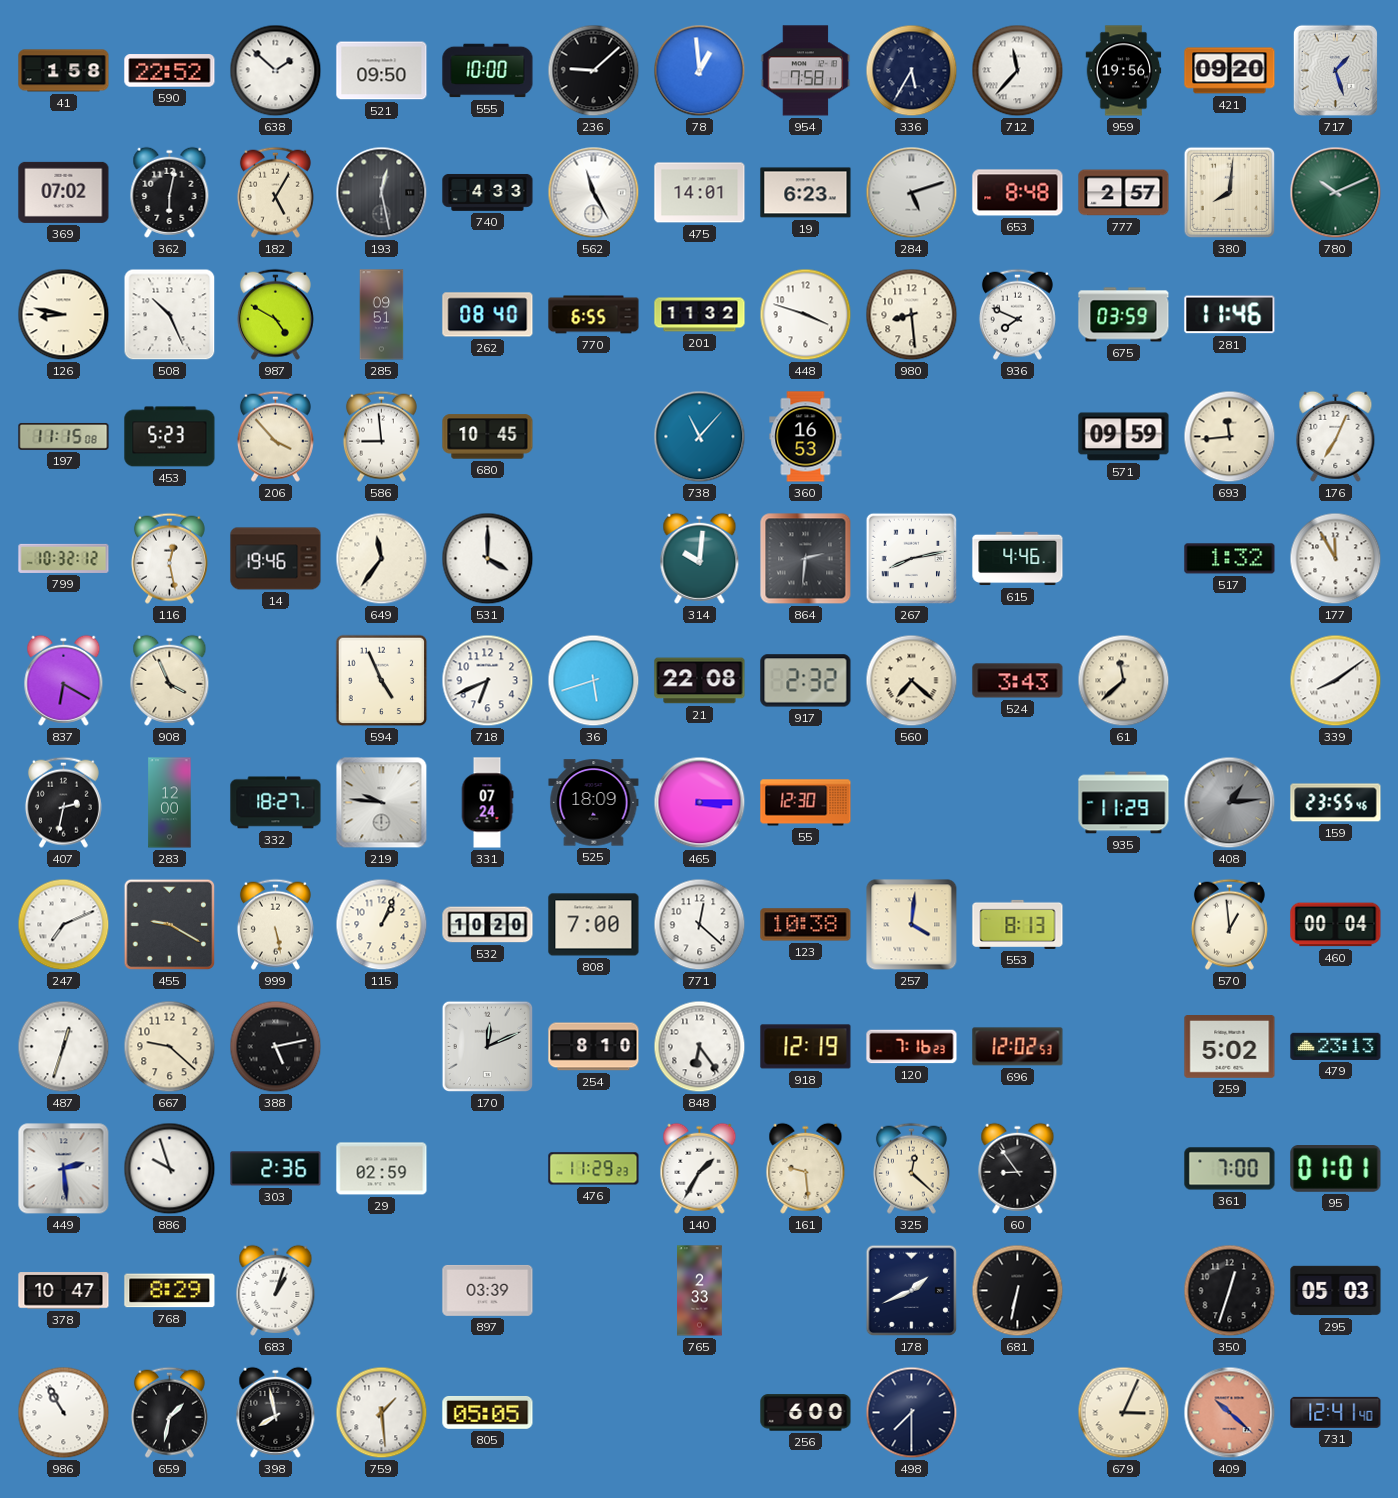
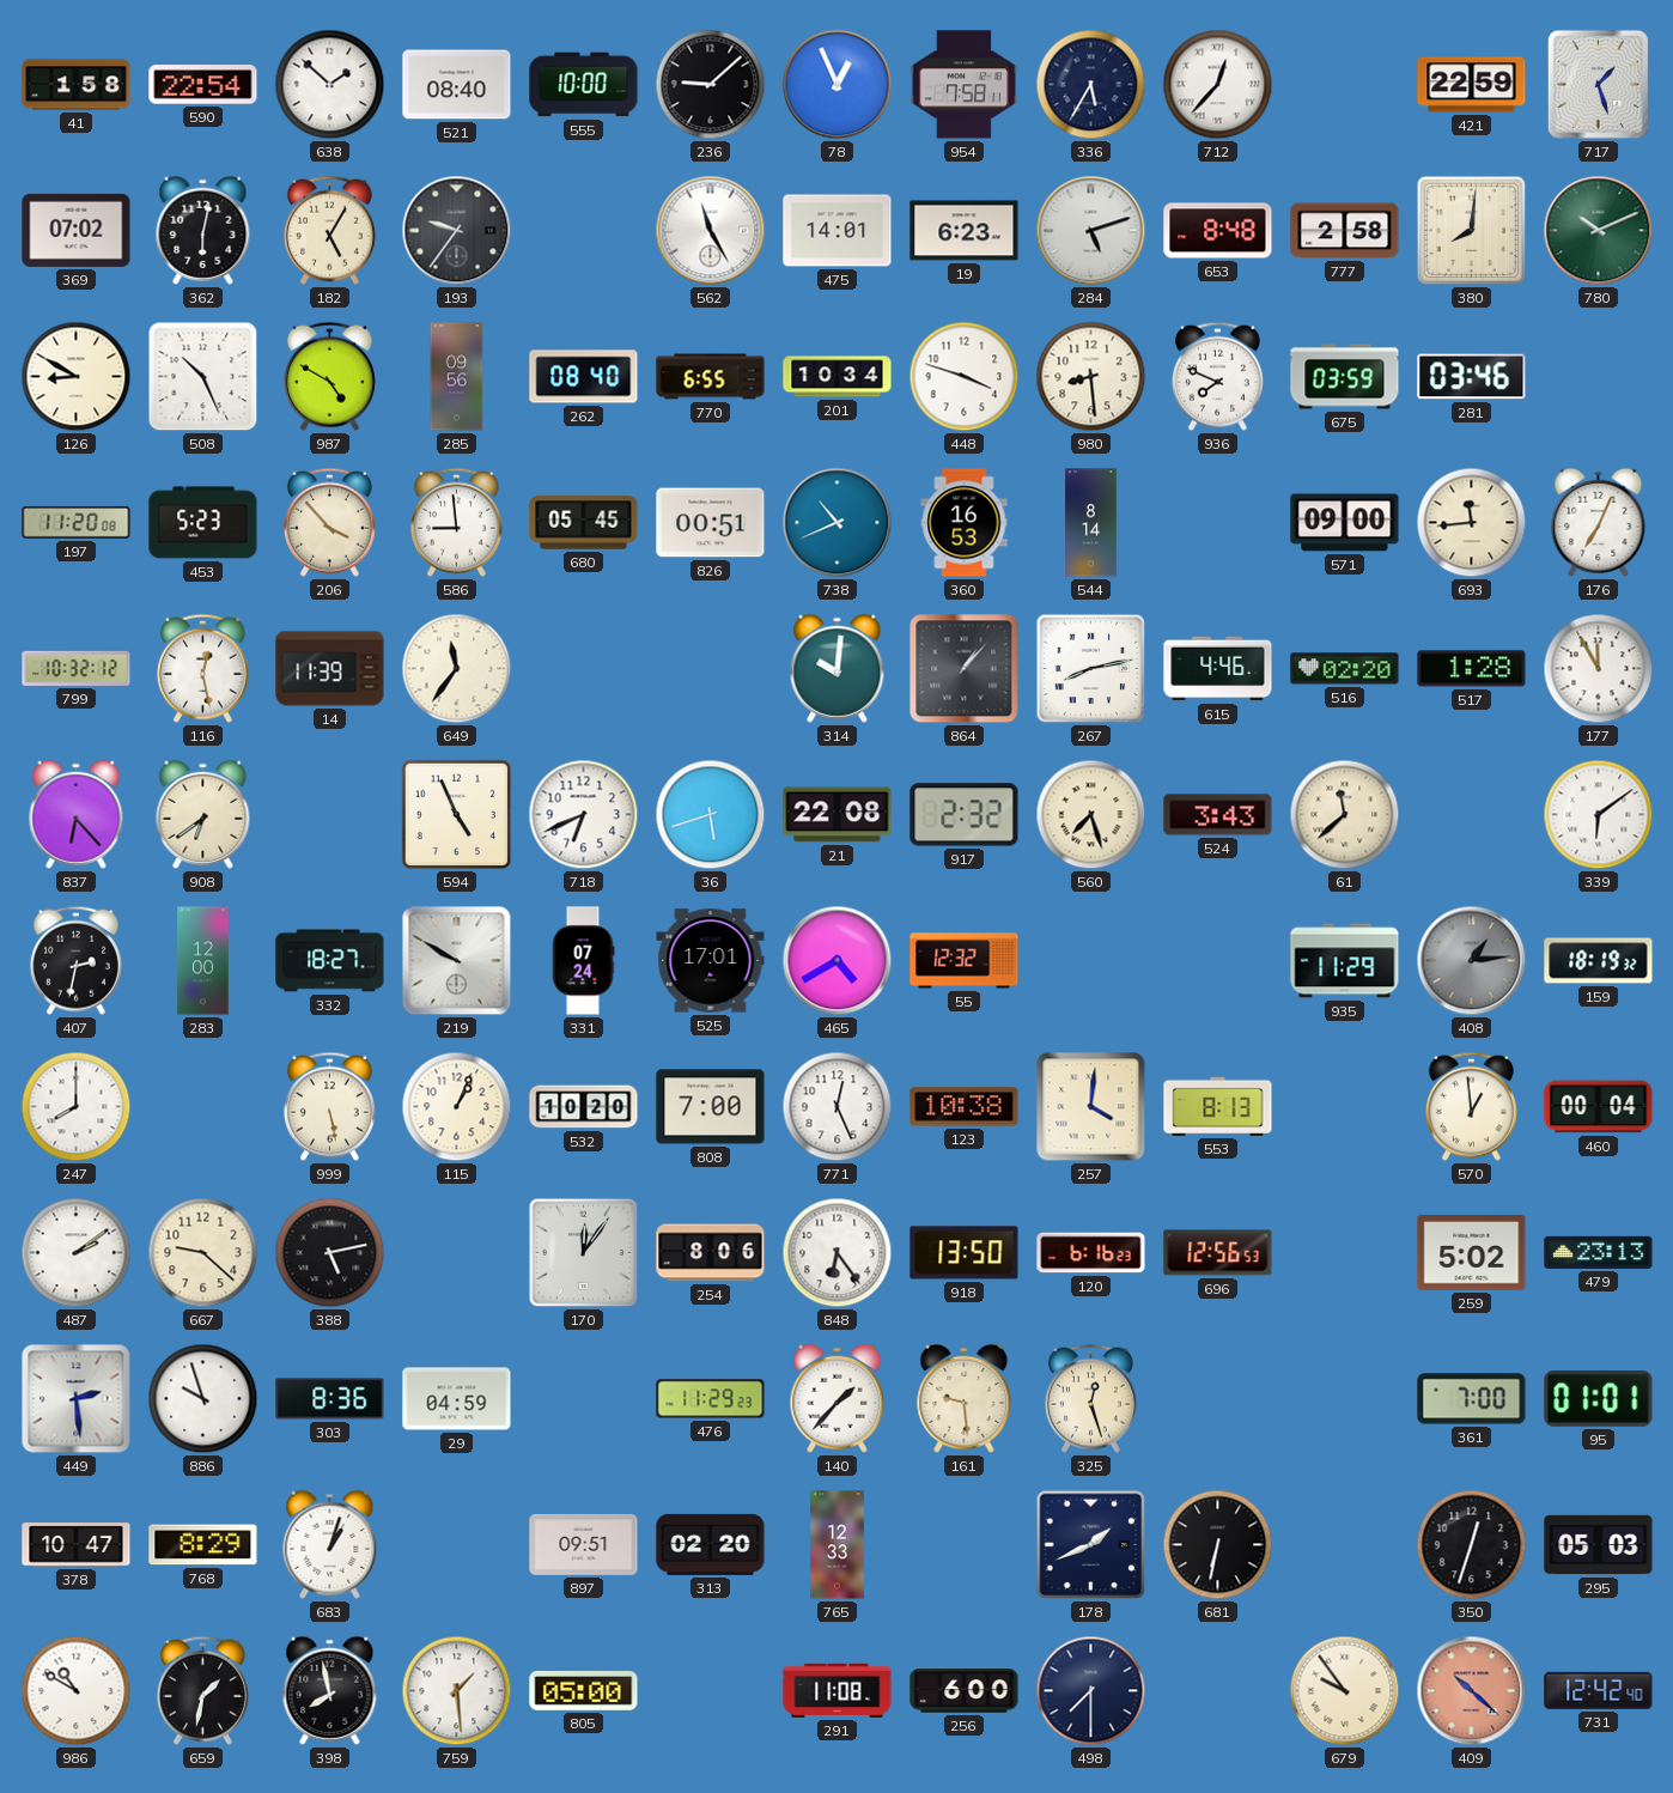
590: 22:52 -> 22:54 (203, 85)
521: 09:50 -> 08:40 (457, 85)
78: 12:59 -> 12:56 (838, 85)
712: 11:37 -> 12:37 (1218, 85)
959: 19:56 -> none (1124, 71)
421: 09:20 -> 22:59 (1472, 85)
193: 12:28 -> 9:36 (457, 231)
740: 4:33 -> none (488, 192)
777: 2:57 -> 2:58 (1345, 231)
126: 8:47 -> 8:50 (77, 377)
285: 09:51 -> 09:56 (457, 377)
201: 11:32 -> 10:34 (838, 377)
281: 11:46 -> 03:46 (1472, 377)
197: 11:15 -> 11:20 (77, 523)
680: 10:45 -> 05:45 (584, 523)
826: none -> 00:51 (711, 523)
738: 11:07 -> 10:41 (838, 523)
544: none -> 8:14 (1091, 523)
571: 09:59 -> 09:00 (1345, 523)
14: 19:46 -> 11:39 (330, 669)
531: 4:00 -> none (488, 559)
864: 2:31 -> 1:07 (965, 669)
516: none -> 02:20 (1345, 669)
517: 1:32 -> 1:28 (1472, 669)
837: 6:20 -> 6:23 (77, 814)
908: 3:56 -> 6:39 (203, 814)
560: 7:22 -> 7:27 (1091, 815)
339: 8:09 -> 6:09 (1599, 815)
219: 9:46 -> 9:50 (457, 961)
525: 18:09 -> 17:01 (711, 961)
465: 3:15 -> 4:40 (838, 961)
55: 12:30 -> 12:32 (965, 961)
159: 23:55 -> 18:19 (1599, 961)
247: 7:11 -> 8:00 (77, 1107)
455: 9:20 -> none (170, 925)
771: 12:22 -> 12:26 (838, 1107)
487: 12:33 -> 2:09 (77, 1253)
170: 12:11 -> 12:06 (584, 1253)
254: 8:10 -> 8:06 (711, 1253)
918: 12:19 -> 13:50 (965, 1253)
120: 7:16 -> 6:16 (1091, 1253)
696: 12:02 -> 12:56 (1218, 1253)
303: 2:36 -> 8:36 (330, 1399)
29: 02:59 -> 04:59 (457, 1399)
140: 1:35 -> 1:37 (838, 1398)
325: 12:22 -> 12:27 (1090, 1398)
60: 8:54 -> none (1018, 1168)
897: 03:39 -> 09:51 (584, 1544)
313: none -> 02:20 (711, 1544)
765: 2:33 -> 12:33 (838, 1545)
986: 10:55 -> 10:50 (77, 1691)
805: 05:05 -> 05:00 (584, 1690)
291: none -> 11:08 (838, 1690)
679: 3:04 -> 9:54 (1345, 1691)
731: 12:41 -> 12:42 (1599, 1690)
